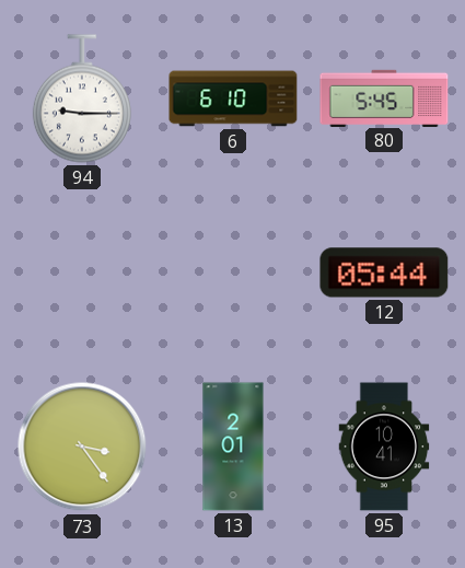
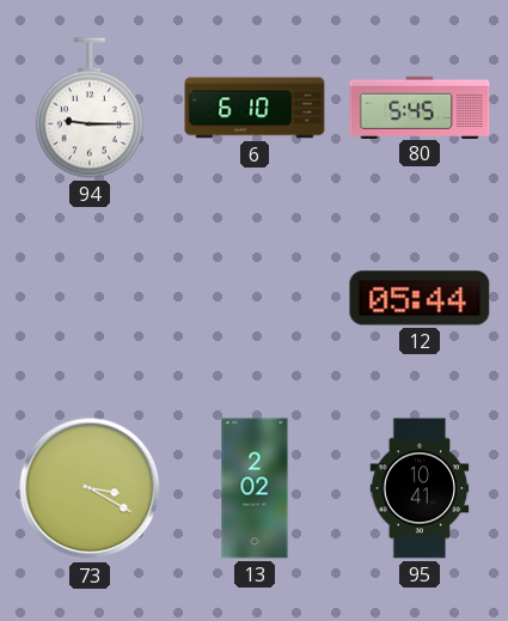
73: 3:24 -> 3:20 (90, 488)
13: 2:01 -> 2:02 (255, 488)
